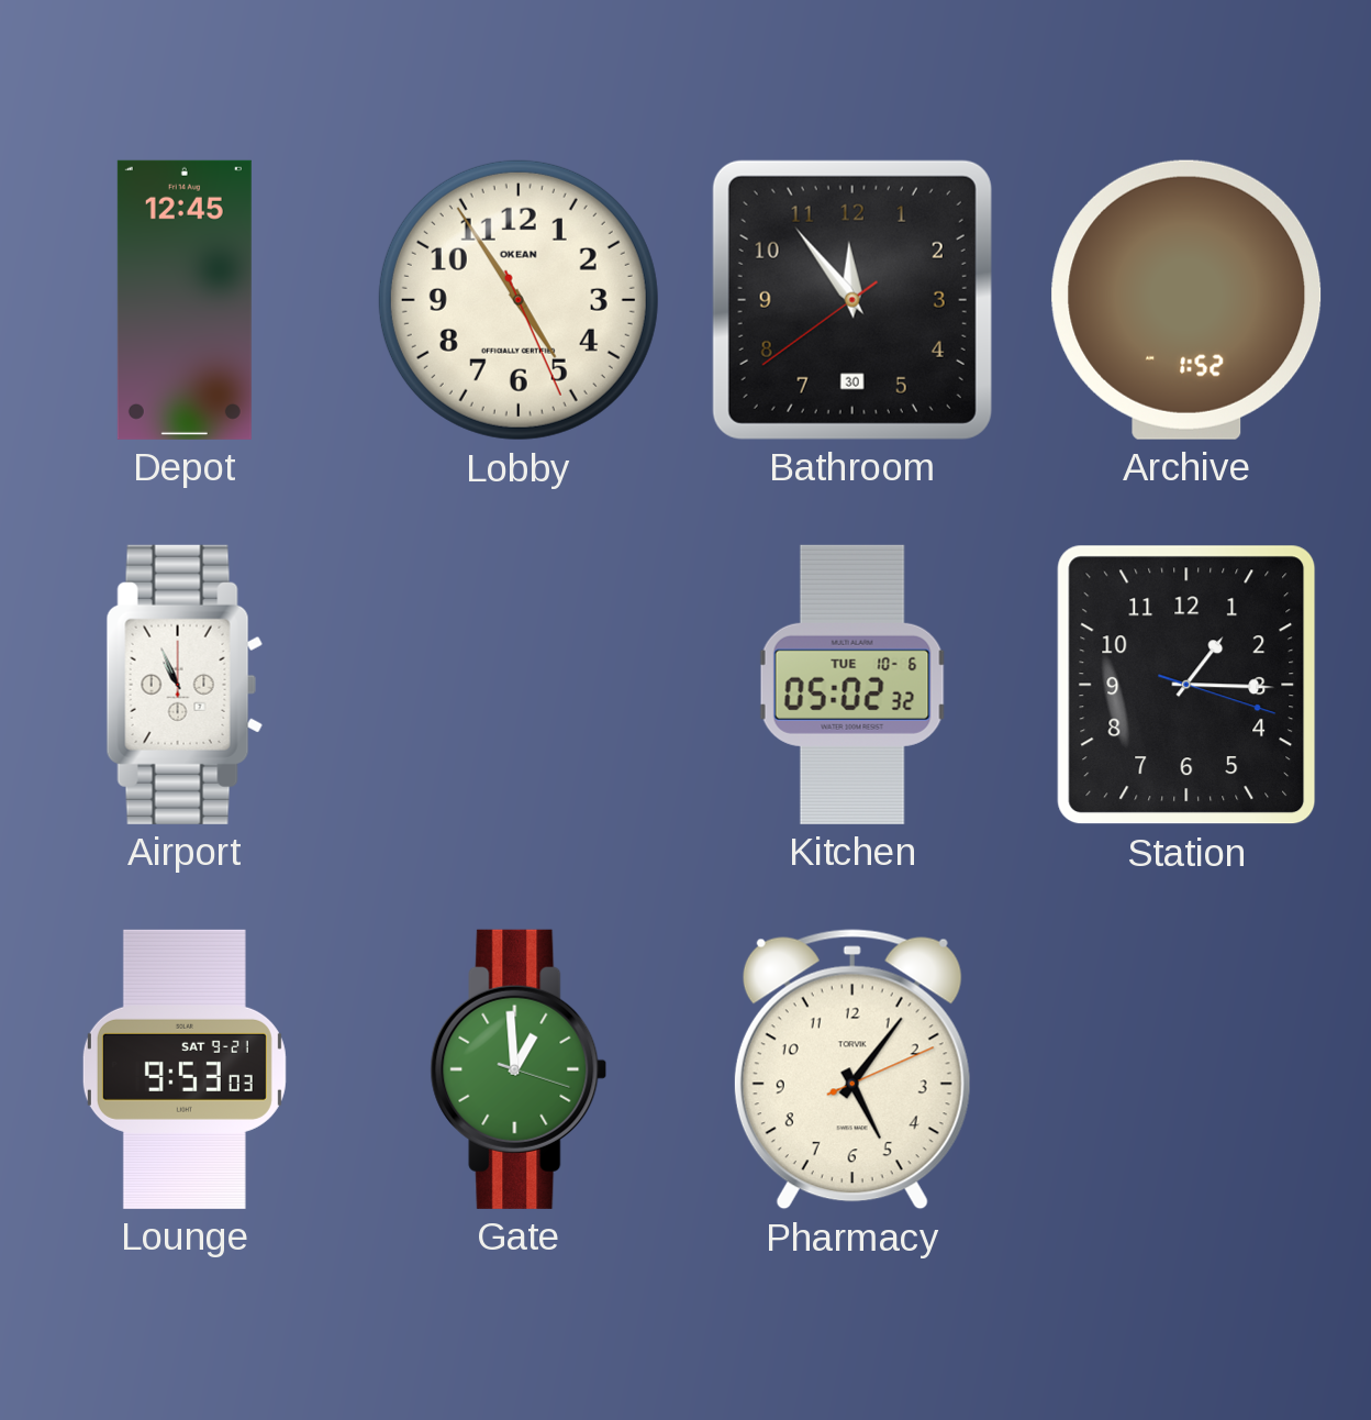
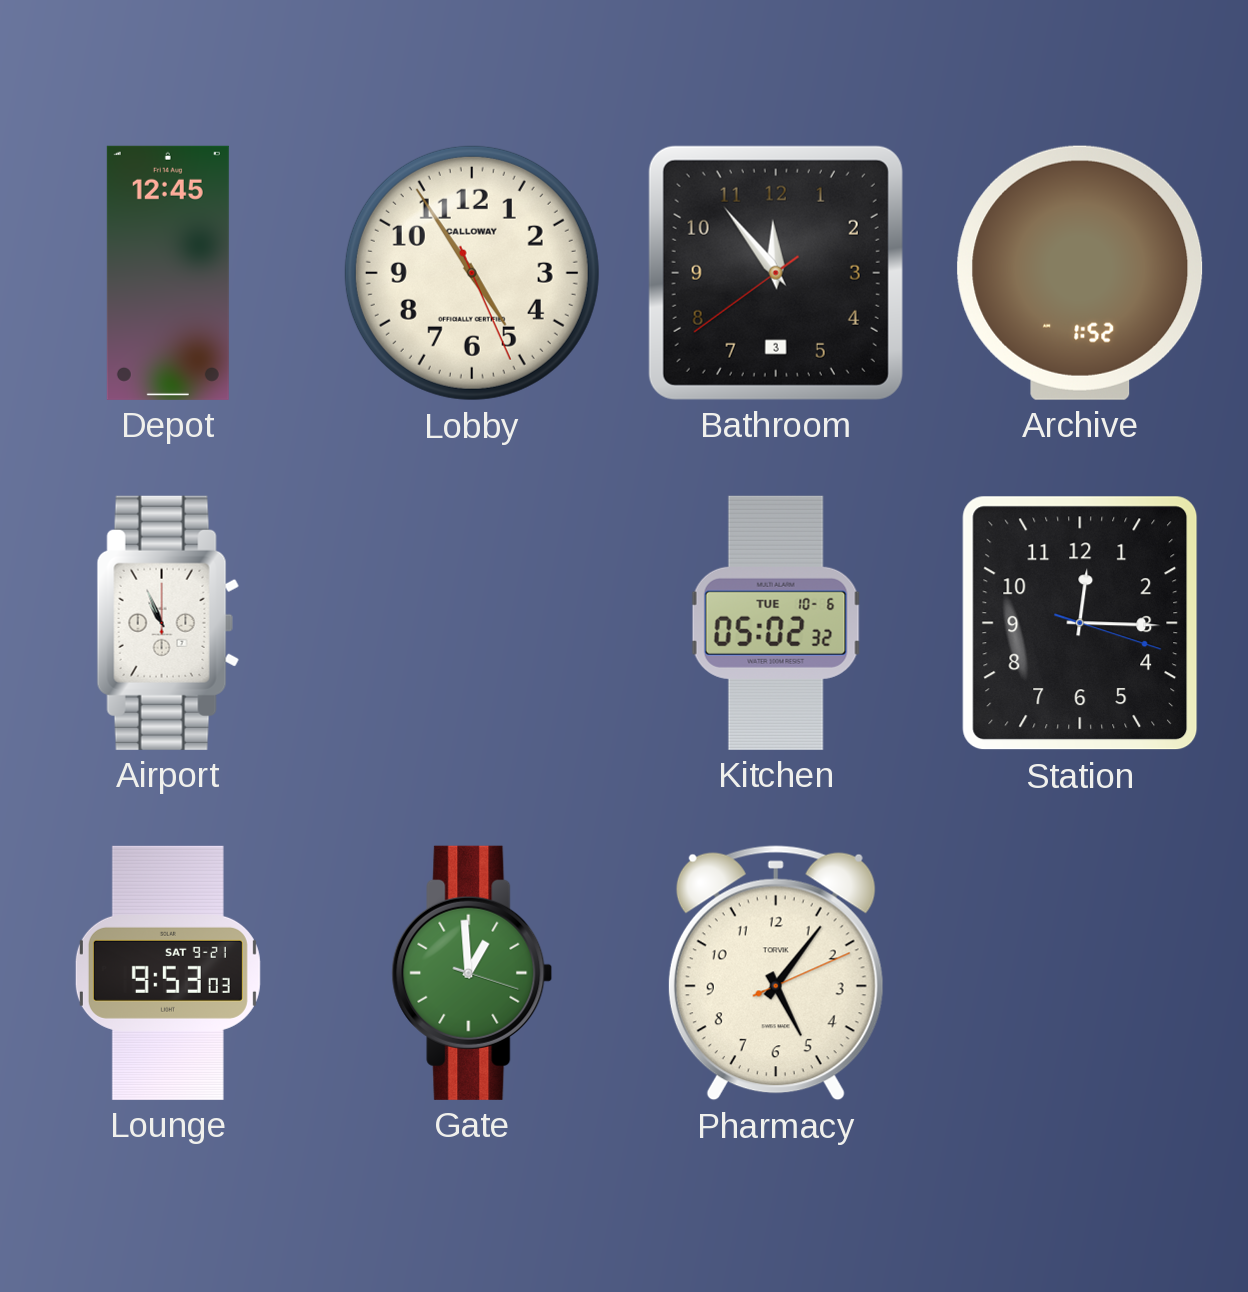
Lobby brand: OKEAN -> CALLOWAY (472, 273)
Bathroom date: 30 -> 3 (776, 273)
Station: 1:15 -> 12:15 (1080, 623)
